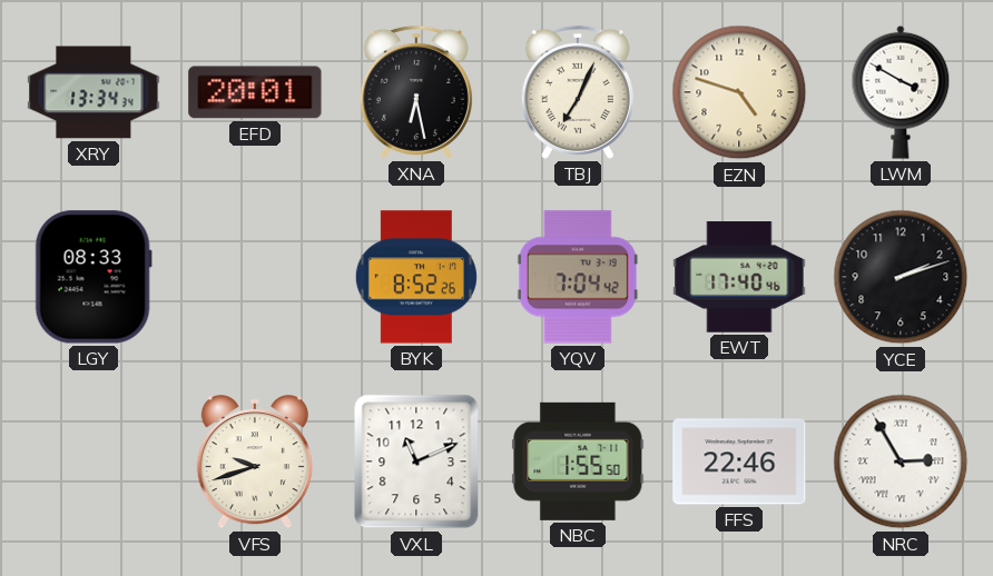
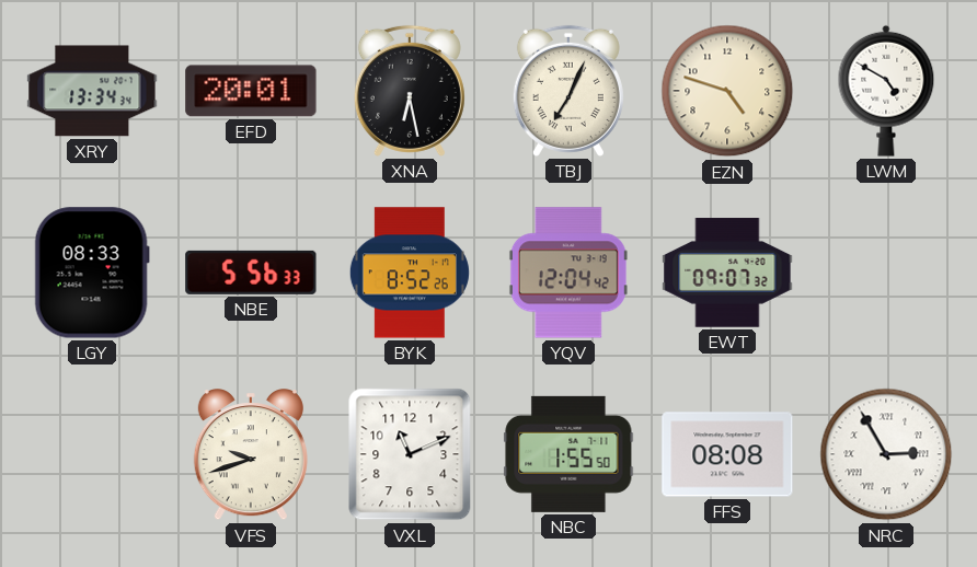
LWM: 3:50 -> 4:50 (886, 91)
NBE: none -> 5:56 (251, 273)
YQV: 7:04 -> 12:04 (568, 273)
EWT: 17:40 -> 09:07 (727, 273)
YCE: 2:12 -> none (901, 277)
FFS: 22:46 -> 08:08 (727, 454)
